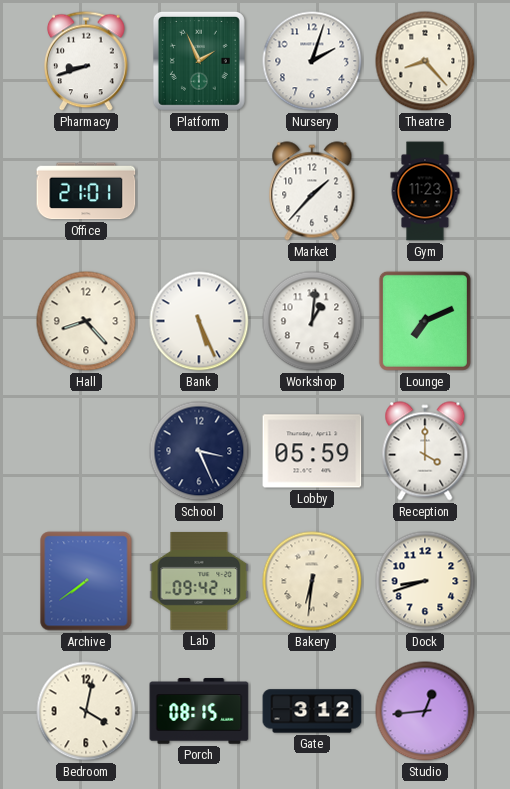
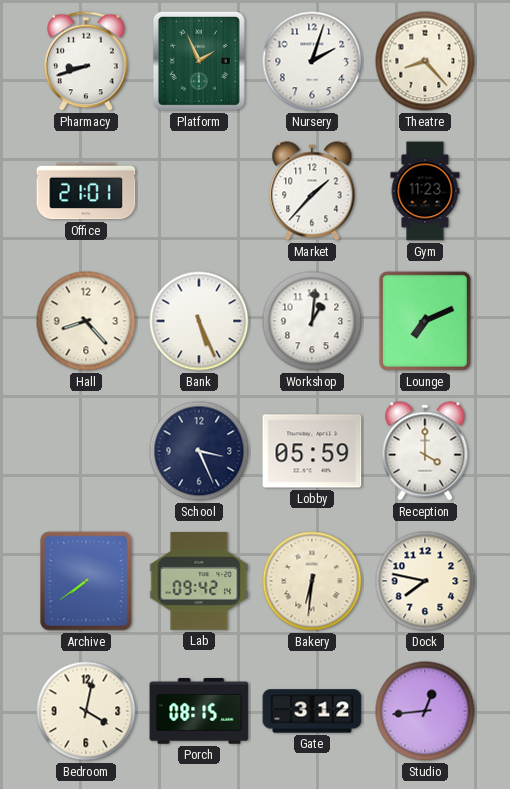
Dock: 8:42 -> 7:47 (425, 581)
